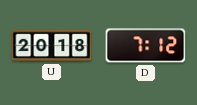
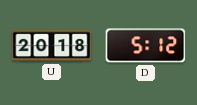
D: 7:12 -> 5:12 (146, 46)
